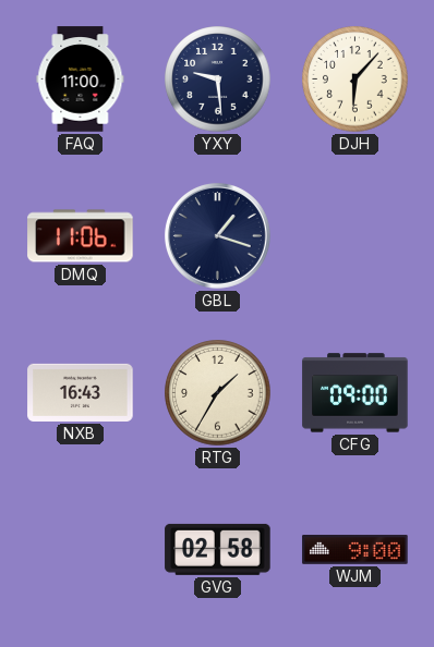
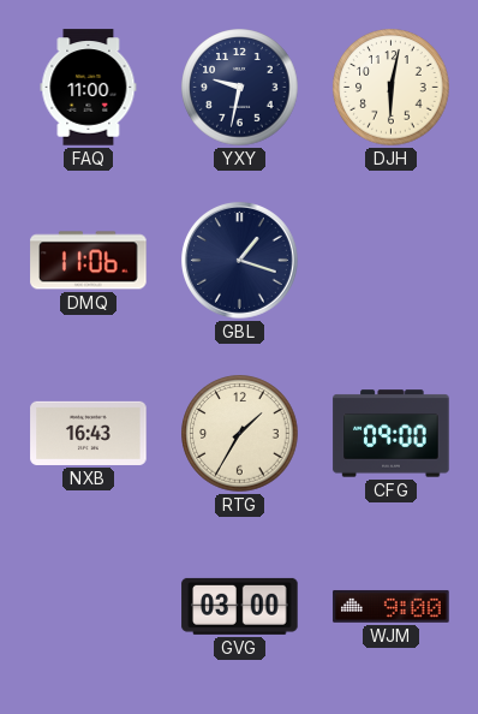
YXY: 9:29 -> 9:32 (240, 88)
DJH: 6:07 -> 6:02 (392, 88)
GVG: 02:58 -> 03:00 (240, 606)
